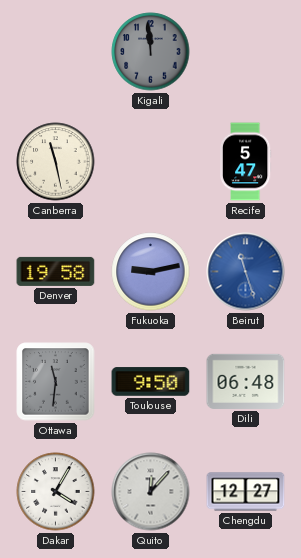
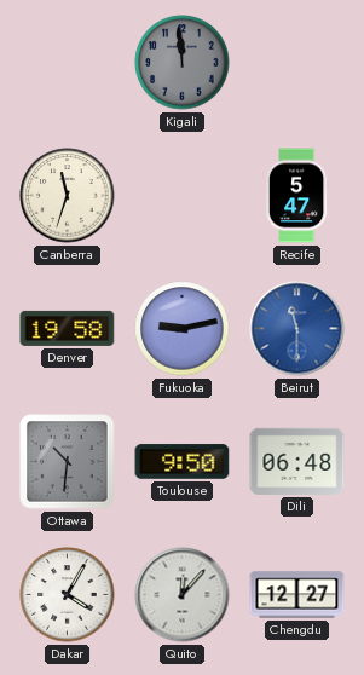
Canberra: 11:28 -> 11:33 (68, 196)
Beirut: 11:27 -> 11:30 (297, 329)
Ottawa: 11:31 -> 10:31 (68, 462)
